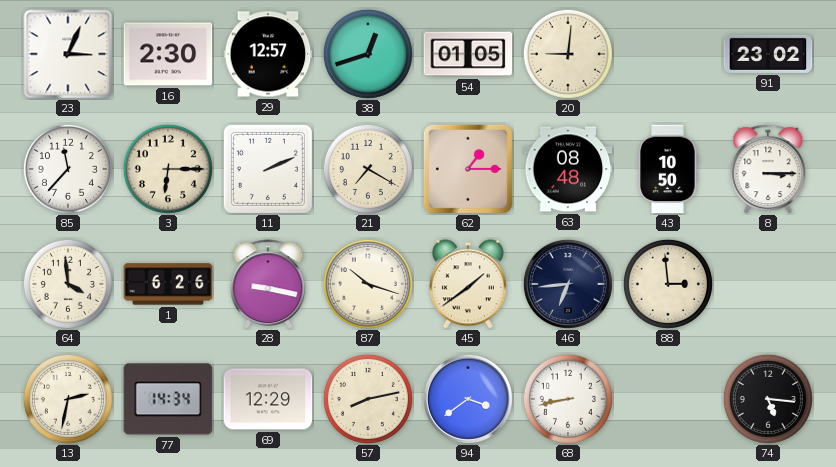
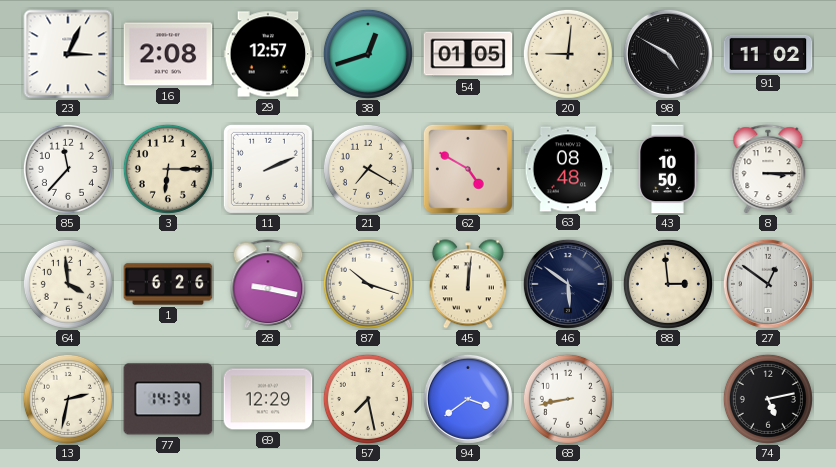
16: 2:30 -> 2:08 (168, 54)
98: none -> 4:50 (668, 54)
91: 23:02 -> 11:02 (768, 54)
62: 1:15 -> 4:50 (468, 169)
45: 1:39 -> 12:01 (468, 284)
46: 6:44 -> 5:51 (568, 284)
27: none -> 12:51 (768, 284)
57: 8:13 -> 7:28 (368, 399)
74: 5:16 -> 5:13 (768, 399)
